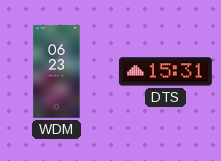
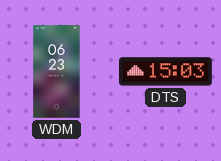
DTS: 15:31 -> 15:03 (166, 72)
